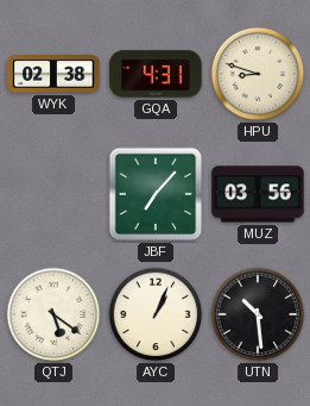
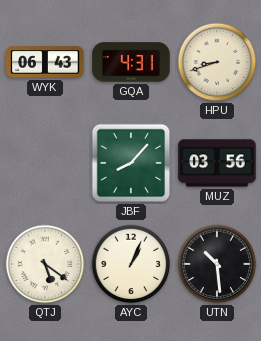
WYK: 02:38 -> 06:43 (45, 62)
HPU: 8:48 -> 8:42 (217, 62)
JBF: 7:07 -> 8:07 (131, 163)
